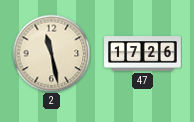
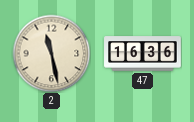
47: 17:26 -> 16:36 (143, 54)
